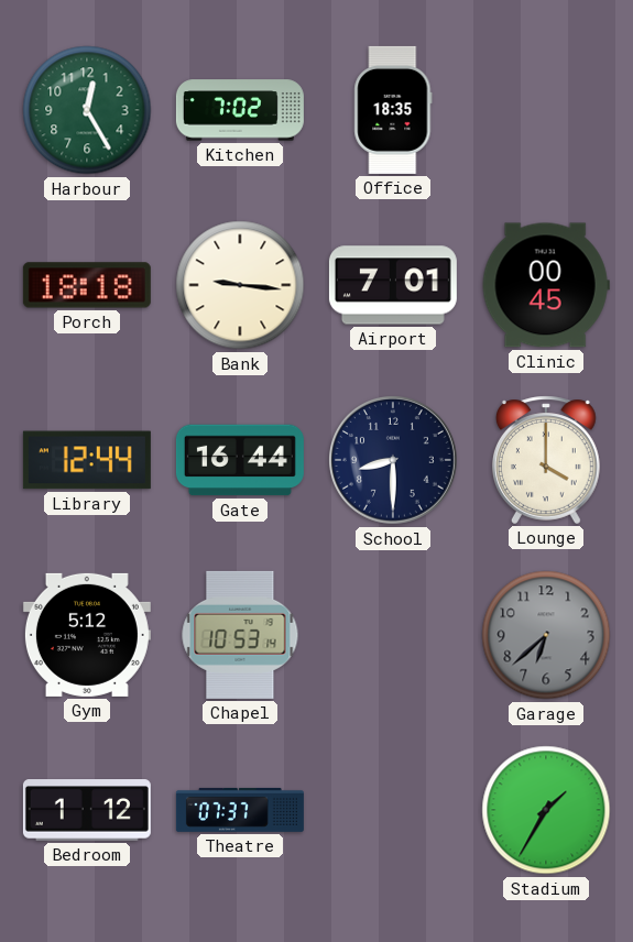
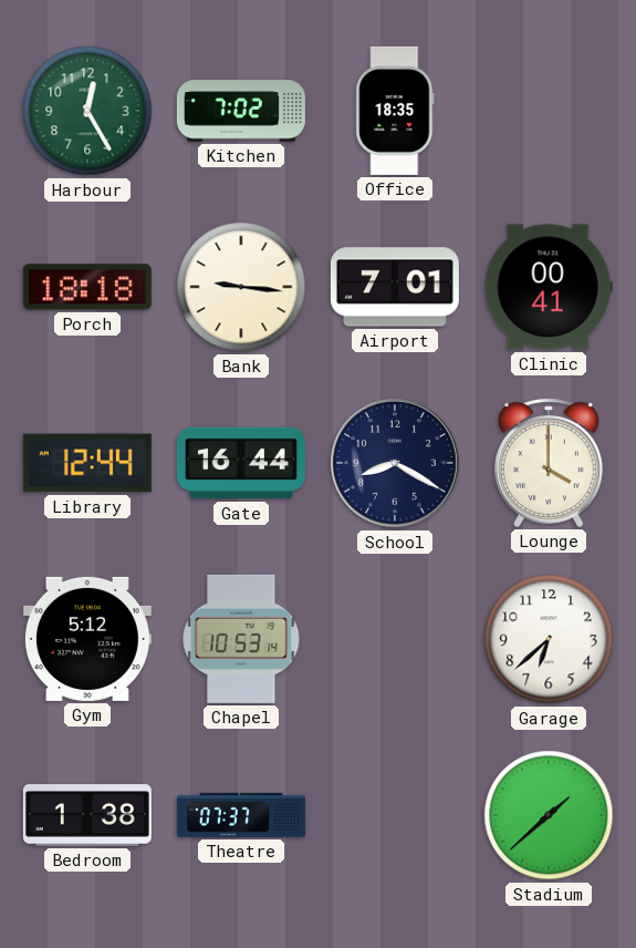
Clinic: 00:45 -> 00:41 (549, 287)
School: 8:30 -> 8:20 (395, 463)
Garage dial: grey -> white (549, 639)
Bedroom: 1:12 -> 1:38 (87, 815)
Stadium: 1:35 -> 1:38 (549, 815)
